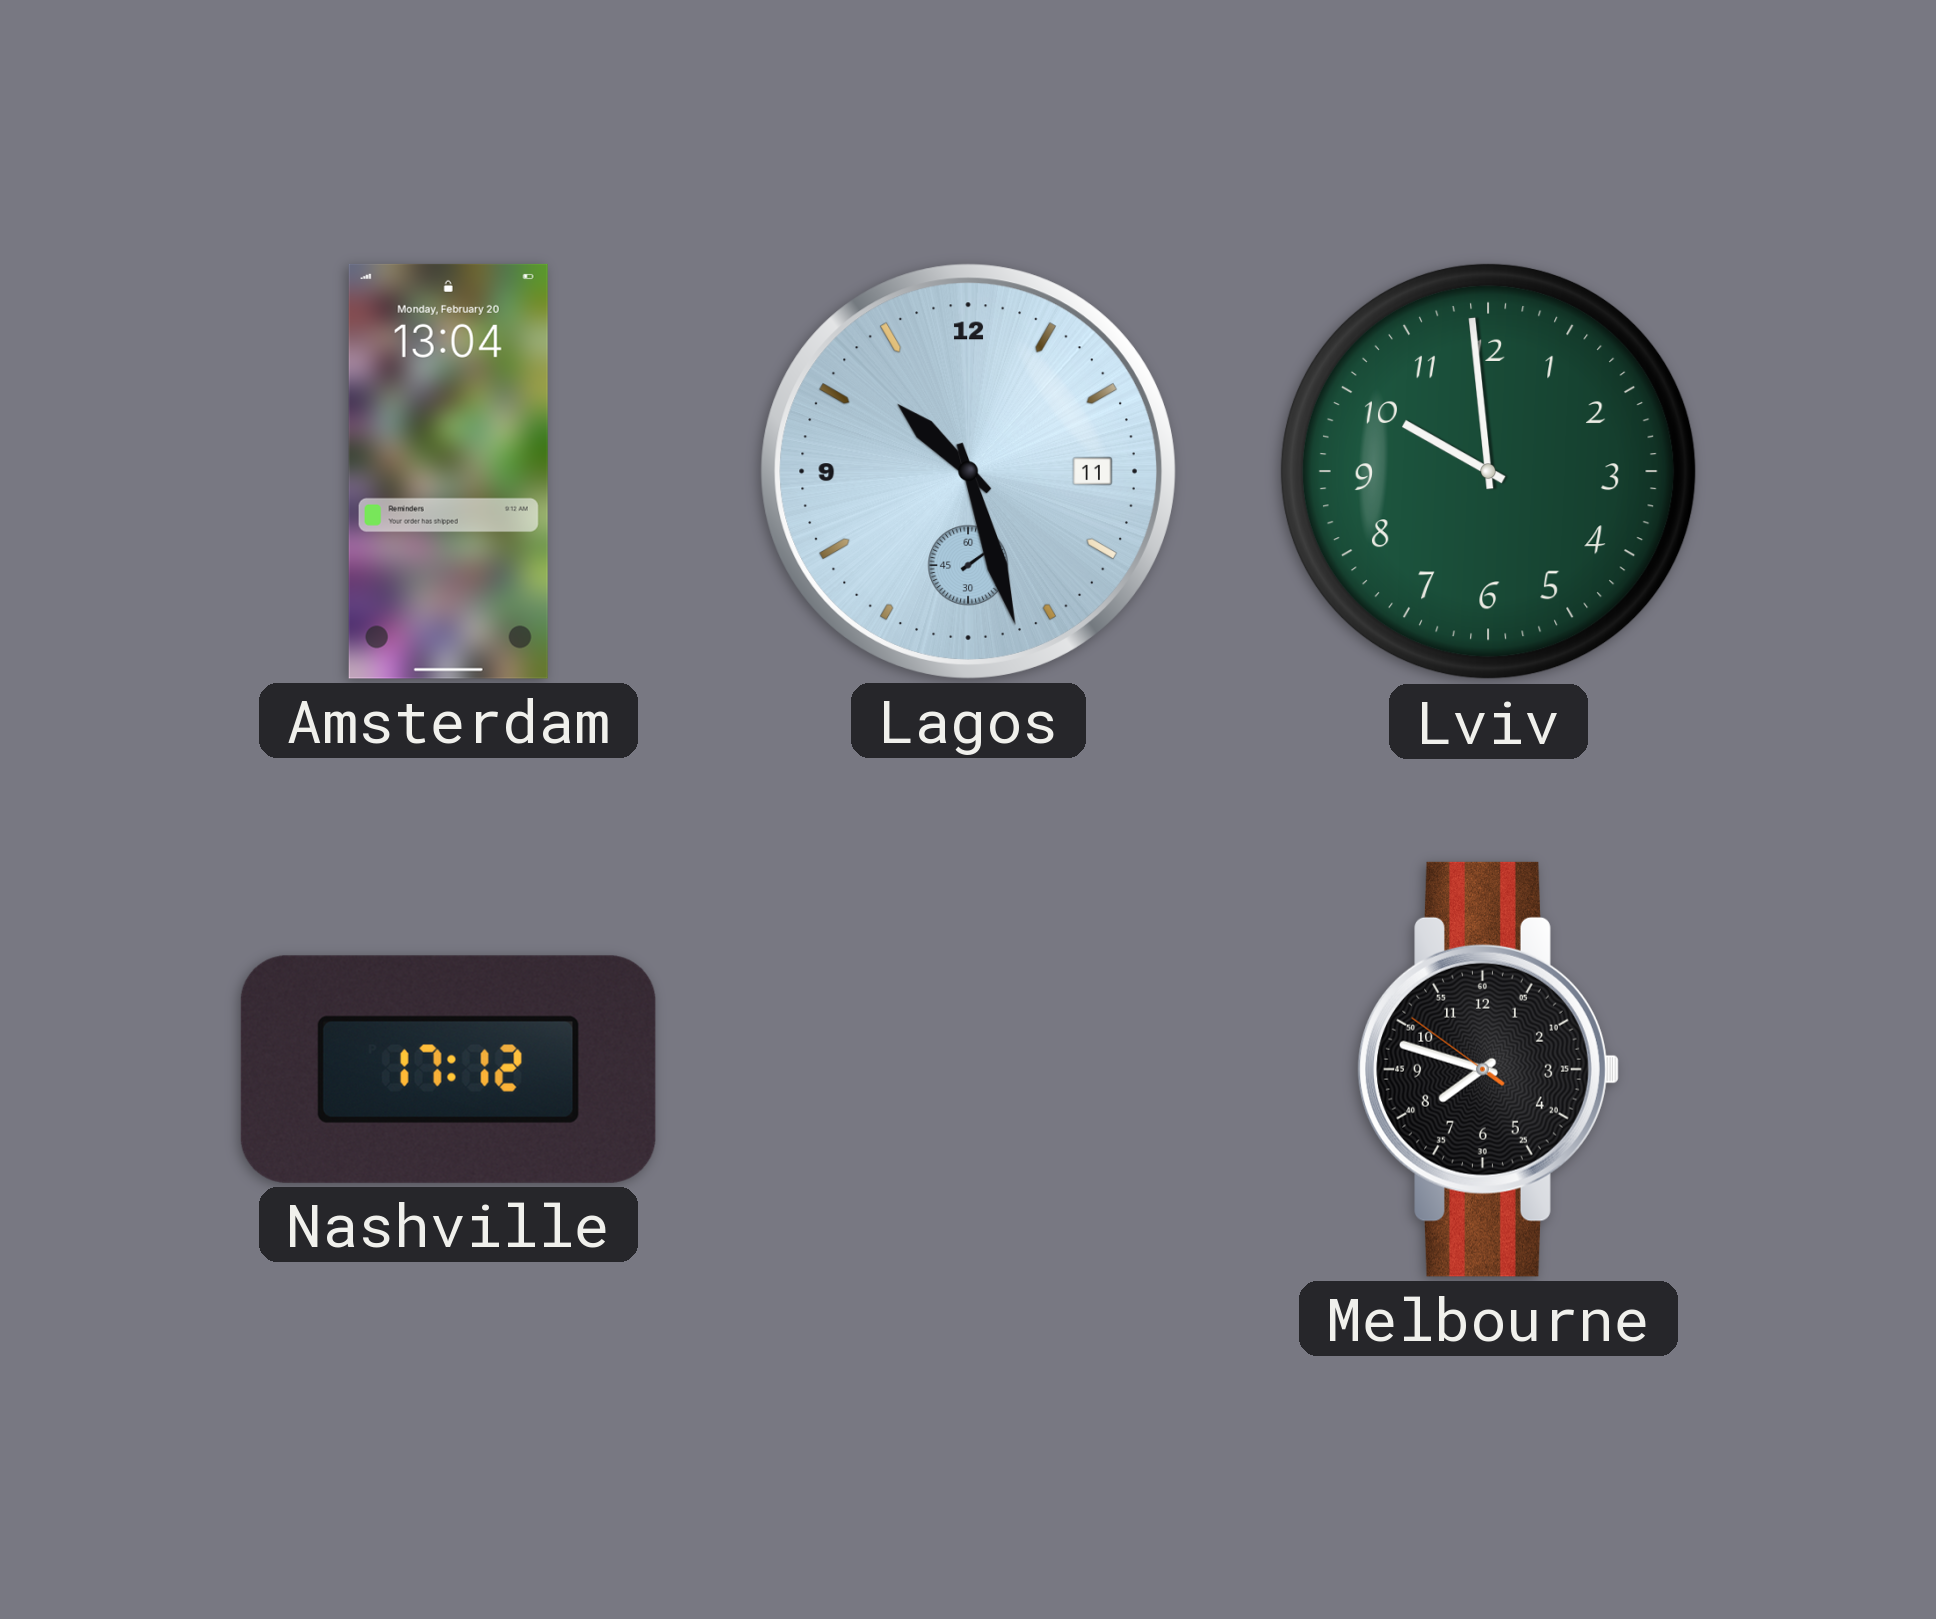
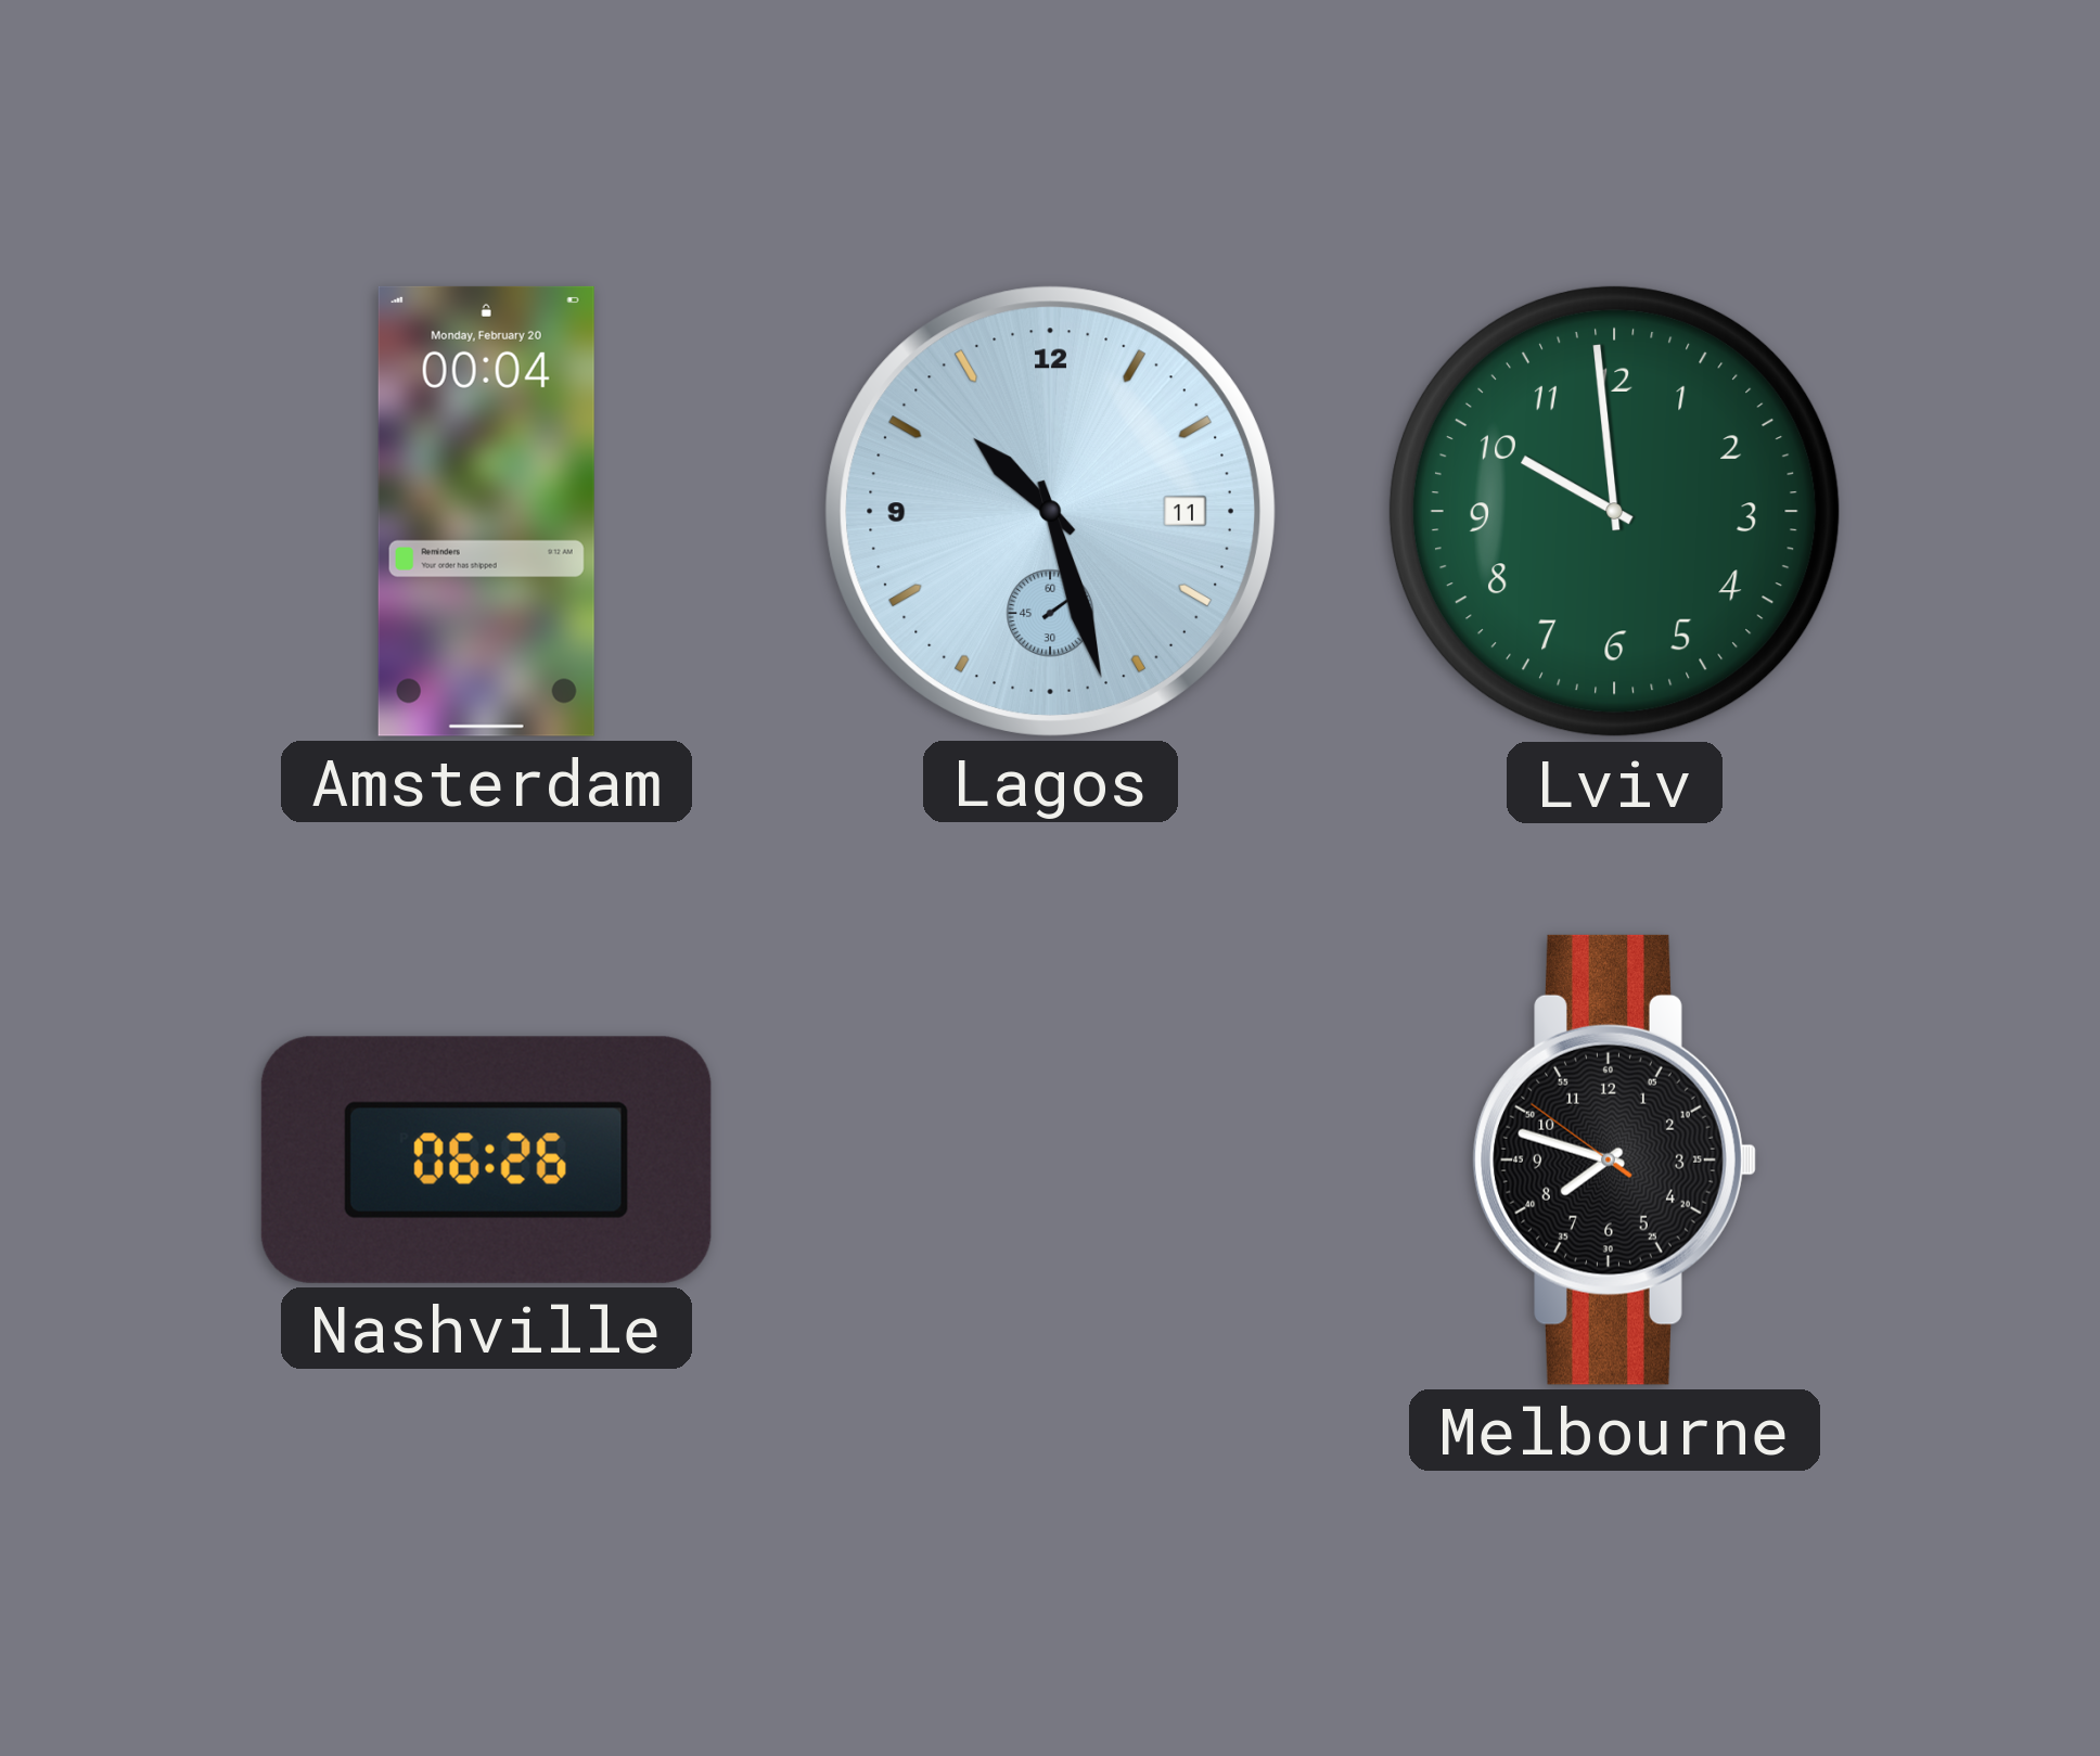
Amsterdam: 13:04 -> 00:04 (486, 511)
Nashville: 17:12 -> 06:26 (486, 1159)
